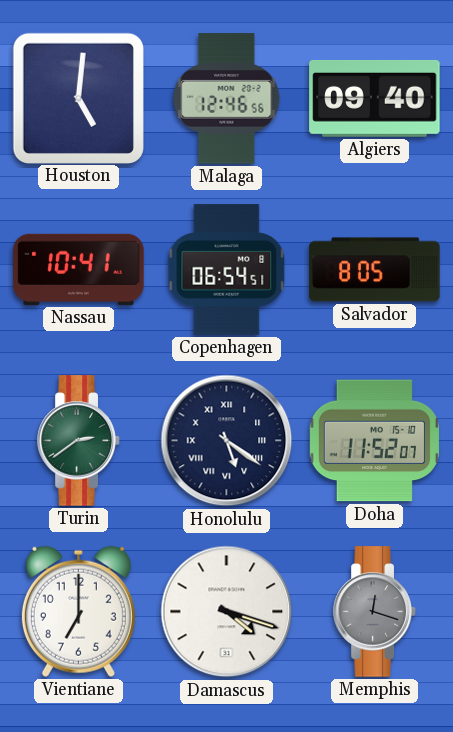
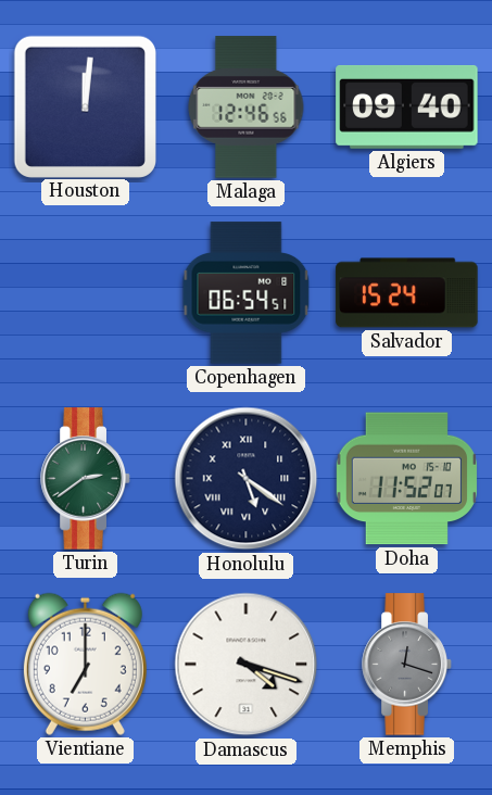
Houston: 5:01 -> 12:01 (85, 106)
Nassau: 10:41 -> none (79, 269)
Salvador: 8:05 -> 15:24 (407, 293)
